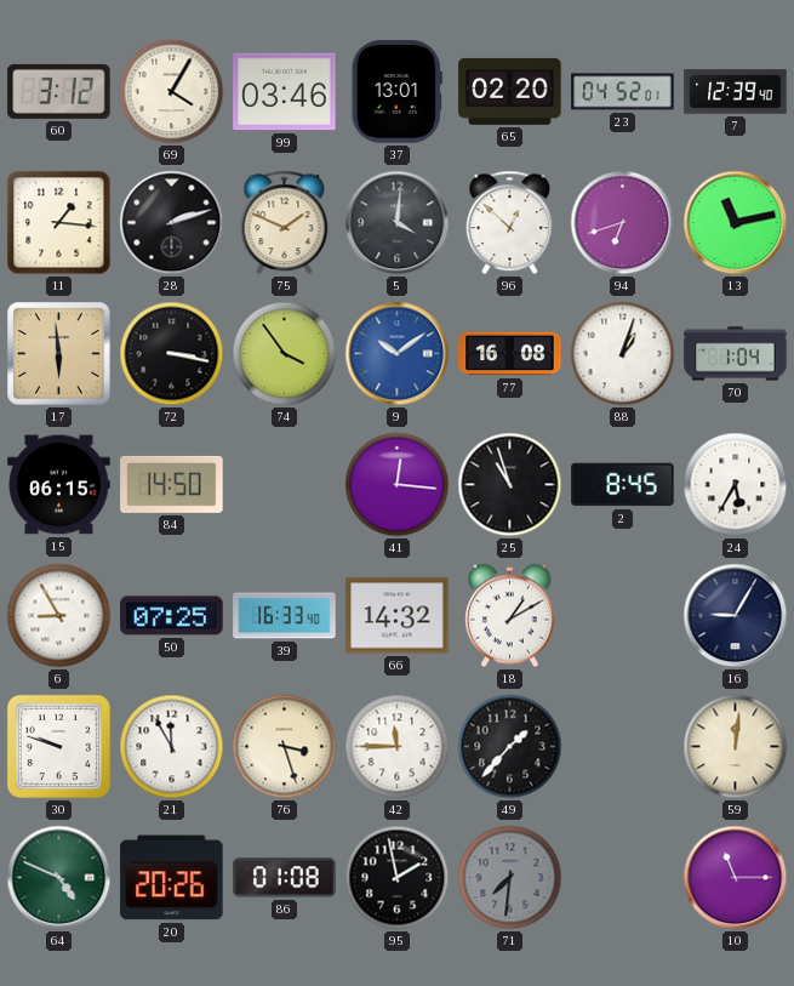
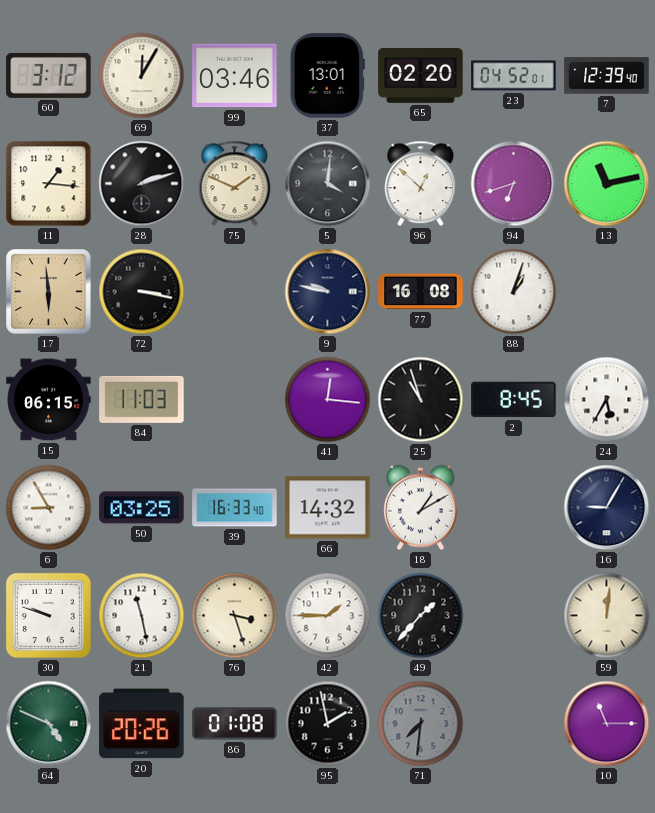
69: 4:05 -> 12:05 (142, 76)
74: 3:54 -> none (285, 354)
9: 10:09 -> 9:47 (328, 292)
9 dial: blue -> navy (328, 292)
70: 1:04 -> none (736, 354)
84: 14:50 -> 11:03 (142, 399)
50: 07:25 -> 03:25 (142, 508)
21: 11:55 -> 11:28 (142, 616)
42: 11:45 -> 1:45 (328, 616)
